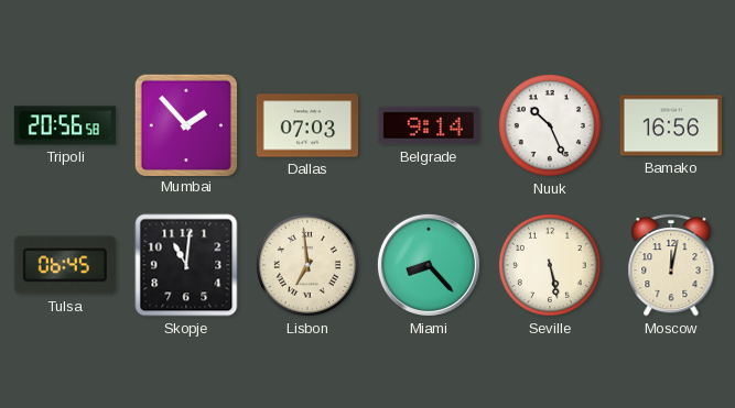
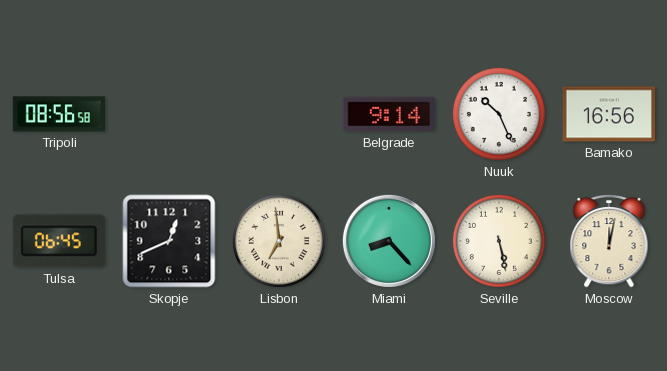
Tripoli: 20:56 -> 08:56 (58, 114)
Mumbai: 1:53 -> none (185, 124)
Dallas: 07:03 -> none (306, 125)
Skopje: 11:01 -> 12:41 (169, 241)
